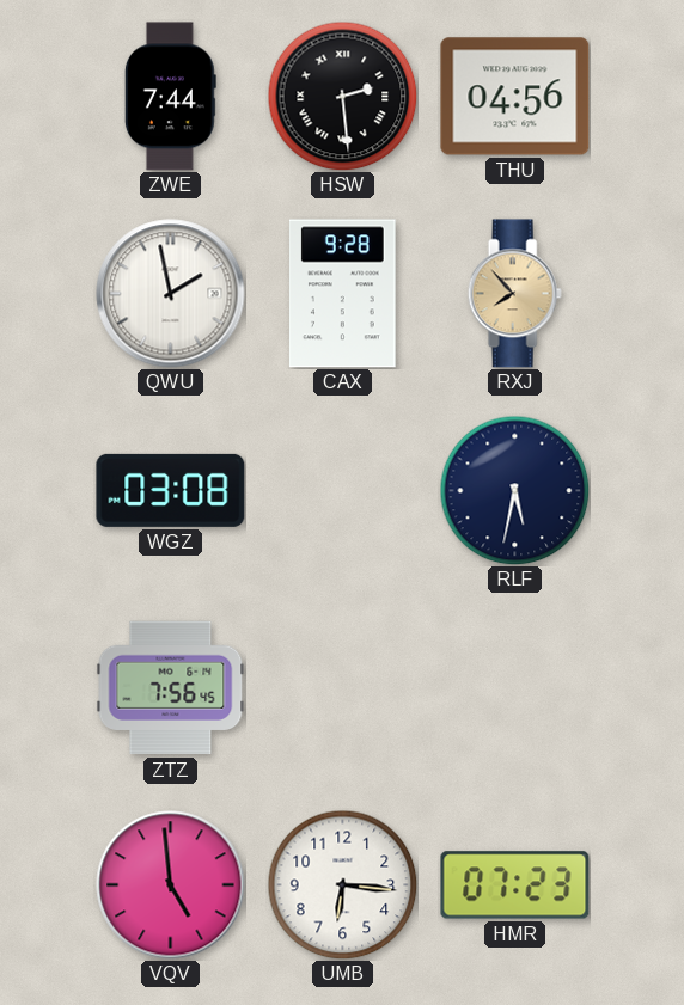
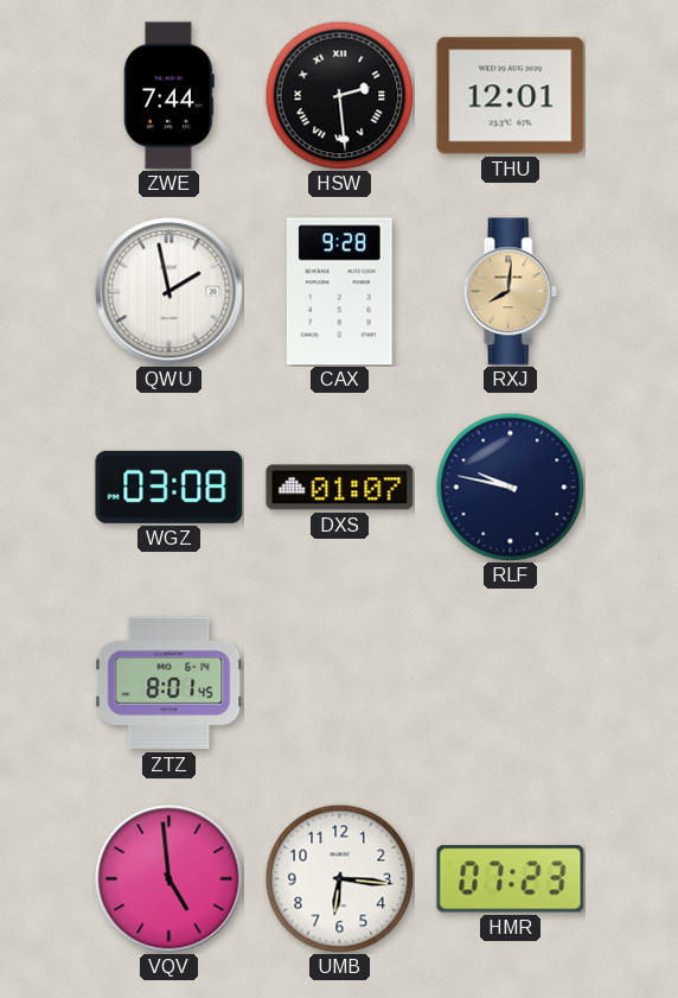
THU: 04:56 -> 12:01 (511, 96)
RXJ: 7:53 -> 8:01 (510, 292)
DXS: none -> 01:07 (340, 488)
RLF: 5:32 -> 9:47 (510, 487)
ZTZ: 7:56 -> 8:01 (170, 684)
